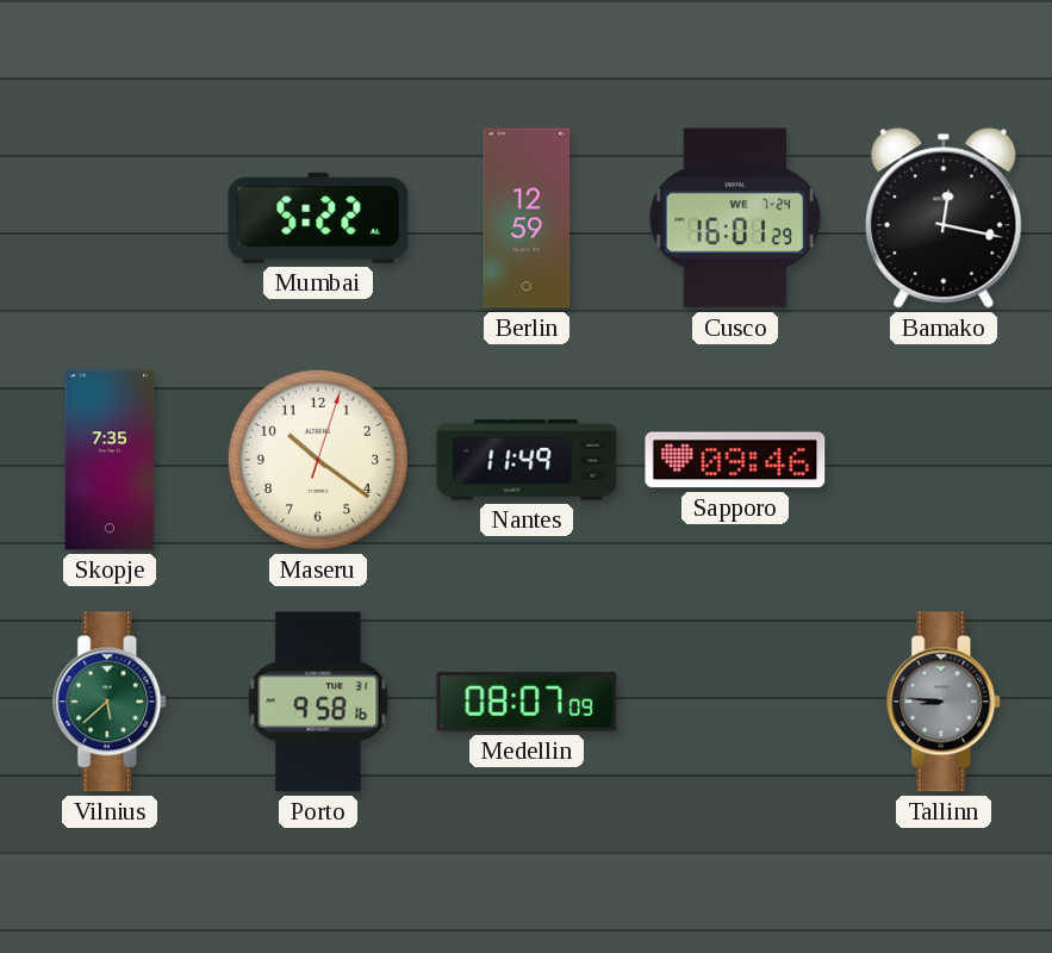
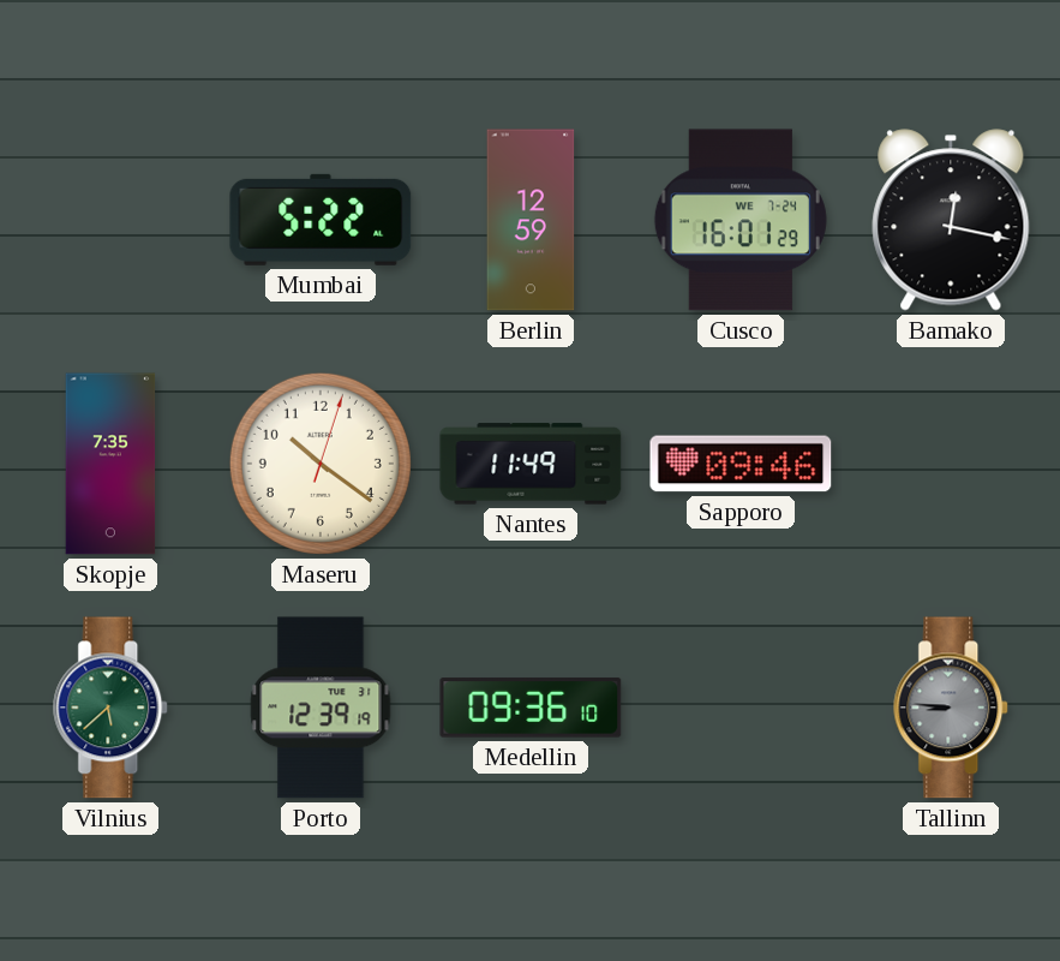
Porto: 9:58 -> 12:39 (321, 708)
Medellin: 08:07 -> 09:36 (531, 708)
